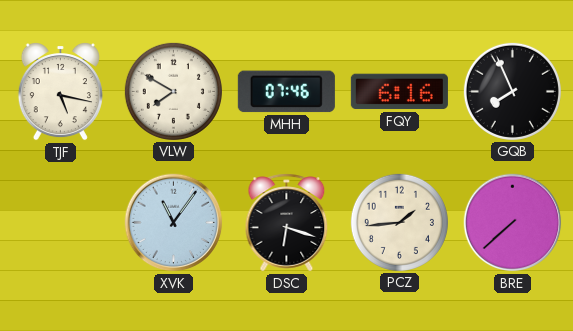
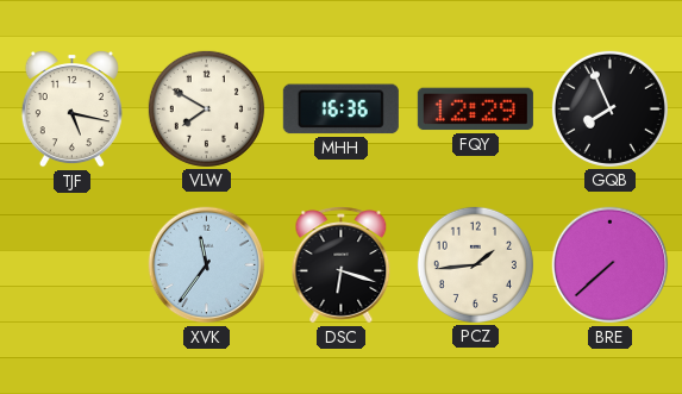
MHH: 07:46 -> 16:36 (340, 110)
FQY: 6:16 -> 12:29 (475, 110)
XVK: 11:06 -> 11:36 (207, 265)
